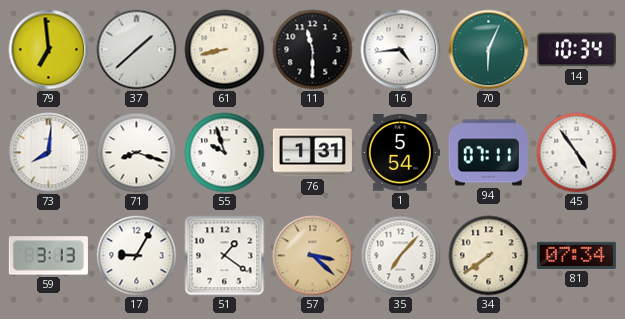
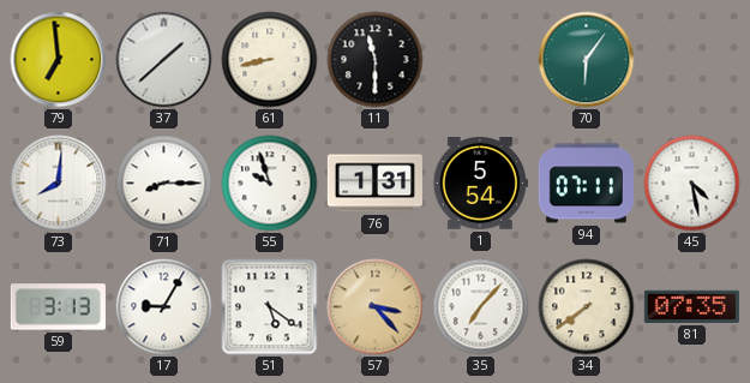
16: 4:44 -> none (401, 50)
70: 6:04 -> 6:06 (587, 60)
14: 10:34 -> none (576, 50)
71: 8:18 -> 8:15 (164, 184)
45: 4:54 -> 4:28 (692, 184)
51: 1:21 -> 5:21 (270, 307)
57: 3:22 -> 3:23 (376, 307)
81: 07:34 -> 07:35 (691, 306)
